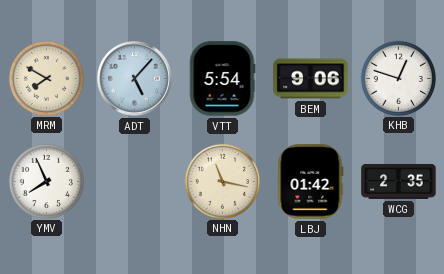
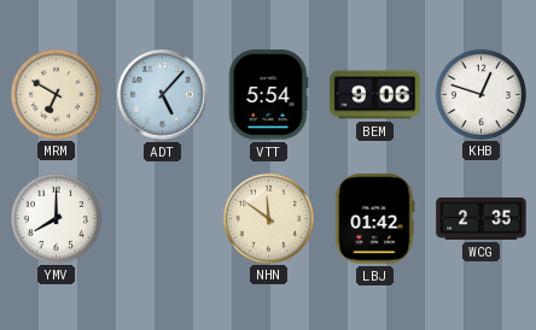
MRM: 7:50 -> 6:50 (56, 94)
YMV: 7:56 -> 8:00 (56, 218)
NHN: 11:17 -> 11:51 (268, 218)
